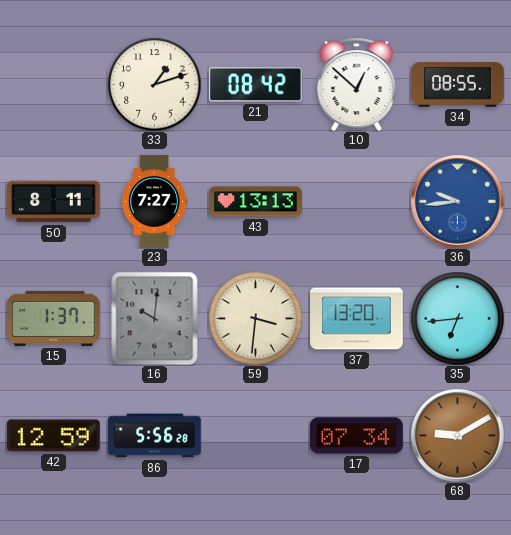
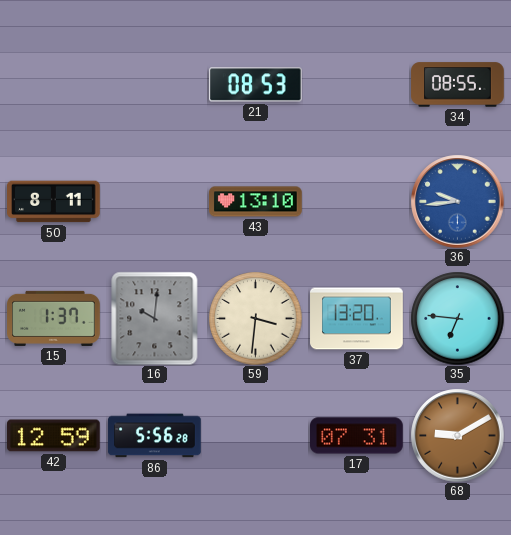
33: 1:12 -> none (154, 84)
21: 08:42 -> 08:53 (256, 85)
10: 12:52 -> none (357, 84)
23: 7:27 -> none (154, 202)
43: 13:13 -> 13:10 (256, 202)
35: 6:44 -> 6:46 (457, 318)
17: 07:34 -> 07:31 (357, 436)
